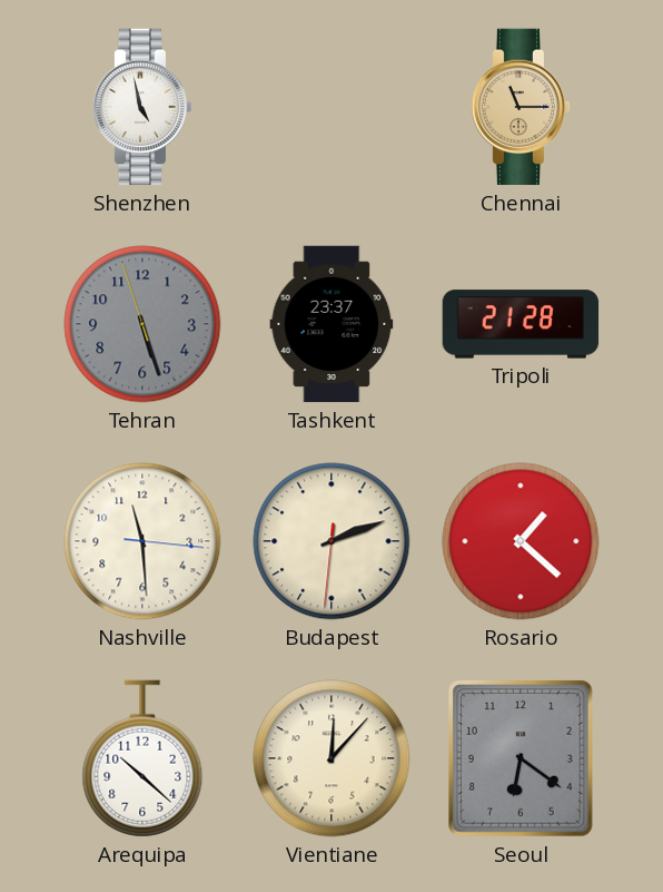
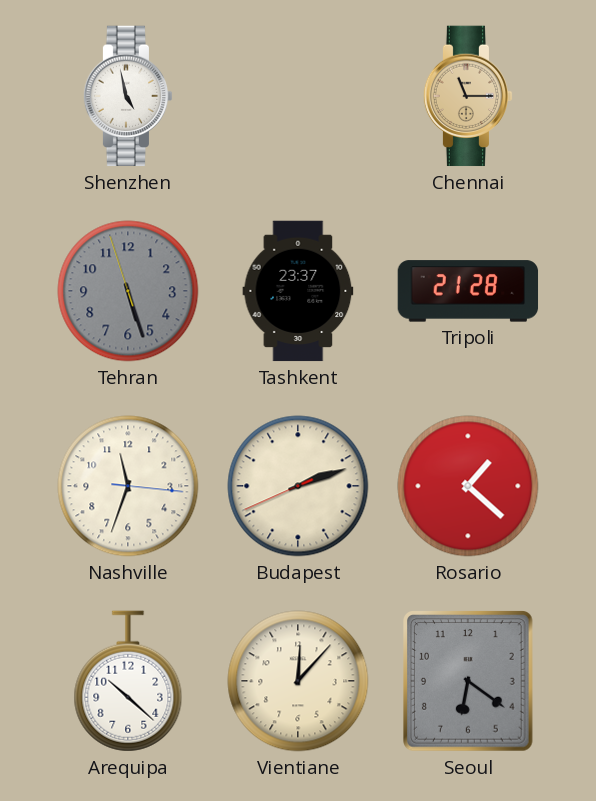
Nashville: 11:29 -> 11:33 (128, 486)
Budapest: 2:11:31 -> 2:11:41 (298, 486)
